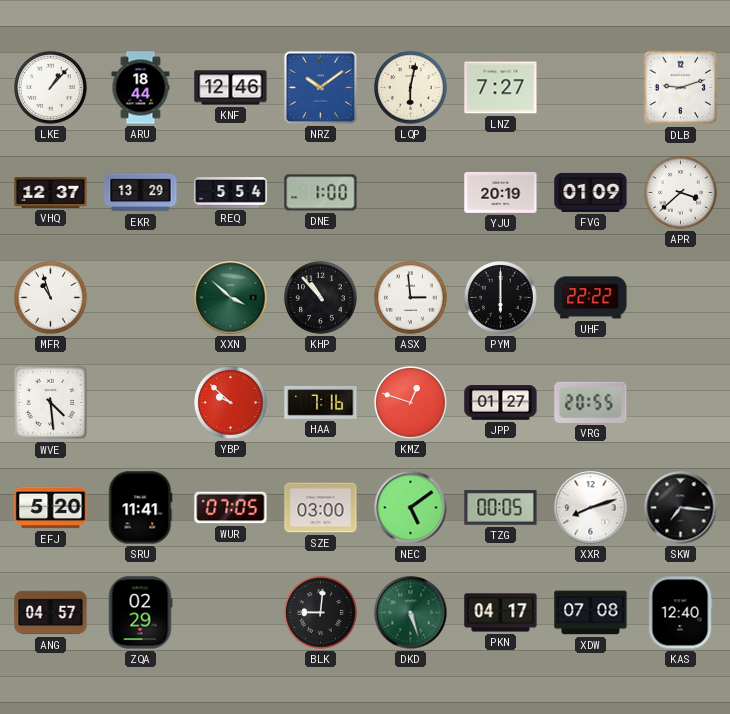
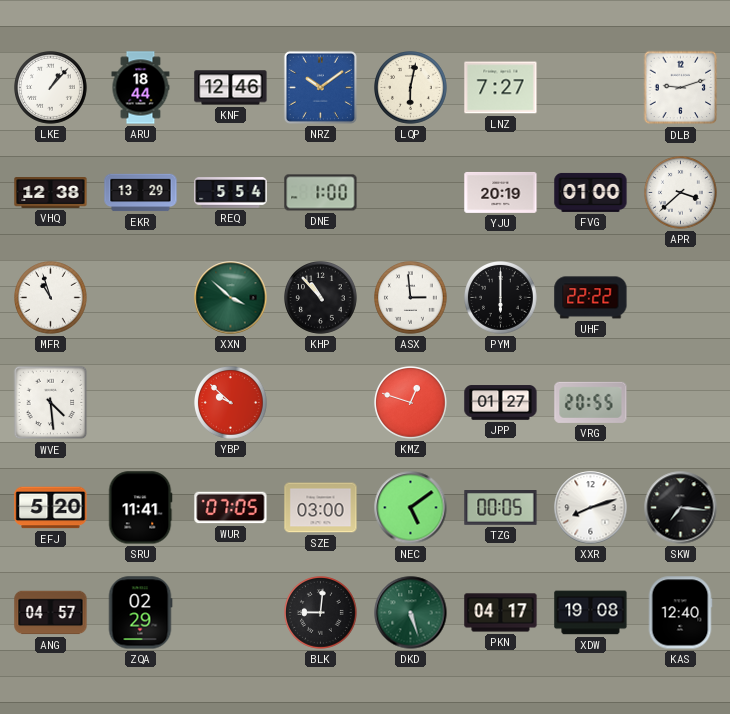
VHQ: 12:37 -> 12:38 (51, 193)
FVG: 01:09 -> 01:00 (591, 192)
HAA: 7:16 -> none (321, 403)
XDW: 07:08 -> 19:08 (591, 613)
